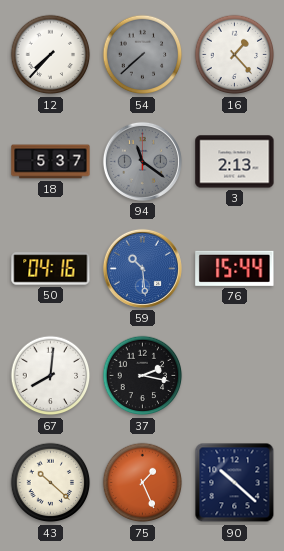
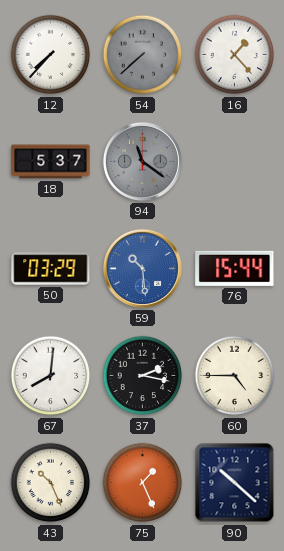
3: 2:13 -> none (235, 162)
50: 04:16 -> 03:29 (51, 269)
60: none -> 4:45 (235, 376)
43: 10:22 -> 10:26 (51, 483)
